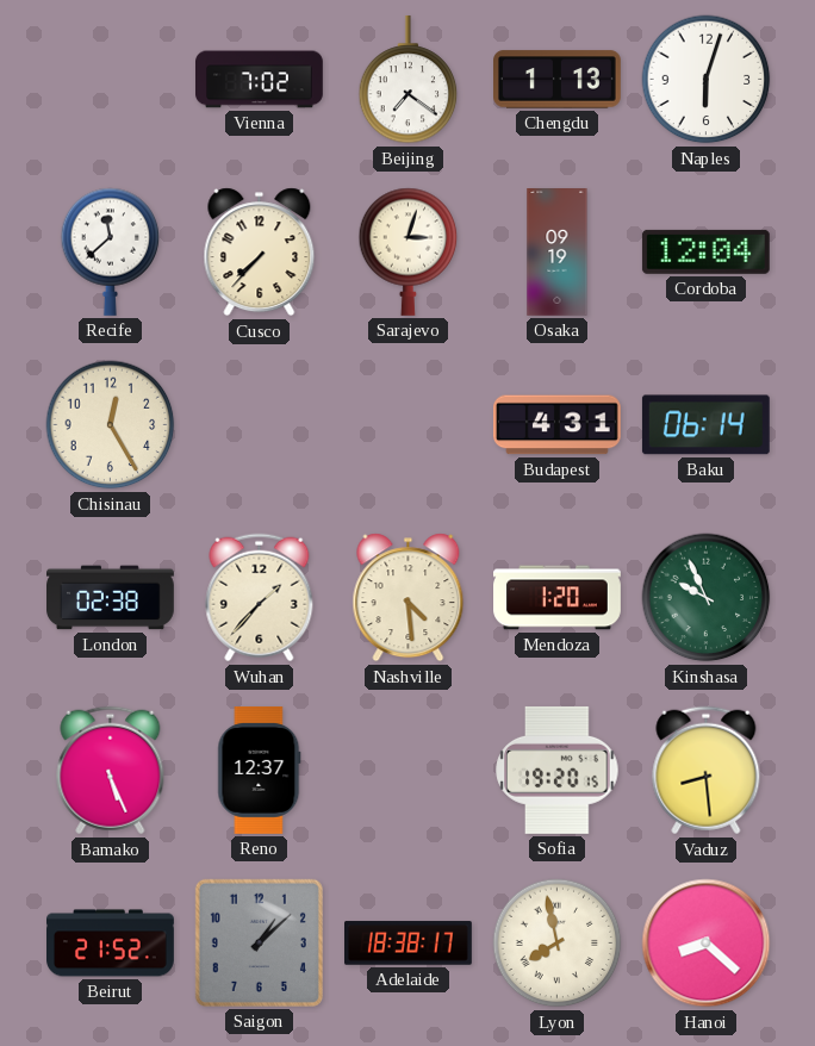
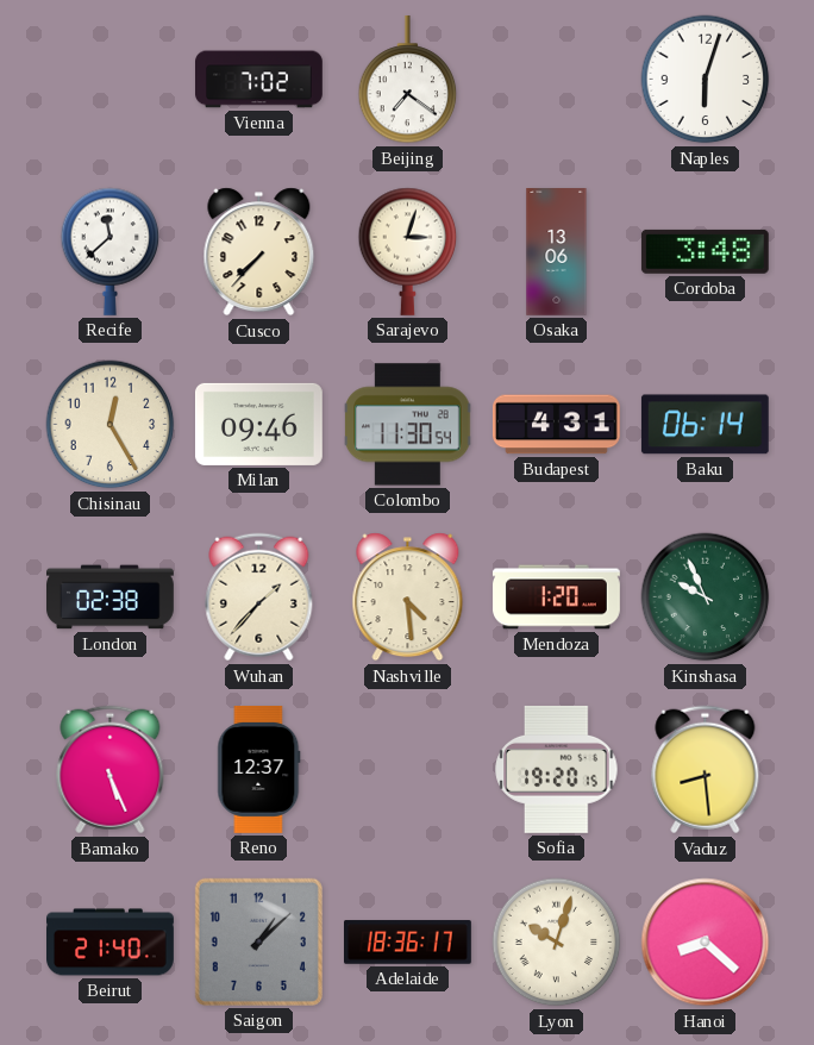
Chengdu: 1:13 -> none (558, 80)
Osaka: 09:19 -> 13:06 (557, 252)
Cordoba: 12:04 -> 3:48 (705, 251)
Milan: none -> 09:46 (258, 424)
Colombo: none -> 11:30 (408, 425)
Beirut: 21:52 -> 21:40 (111, 943)
Adelaide: 18:38 -> 18:36 (408, 943)
Lyon: 7:58 -> 10:03 (557, 943)
